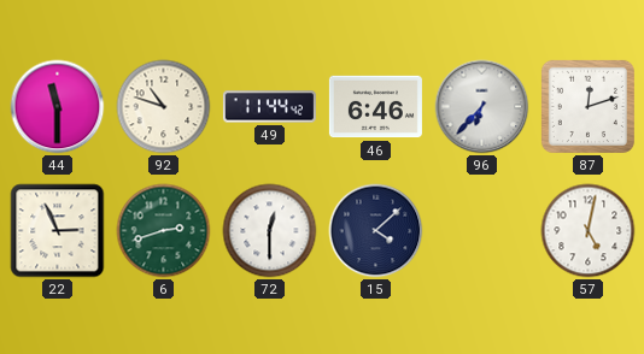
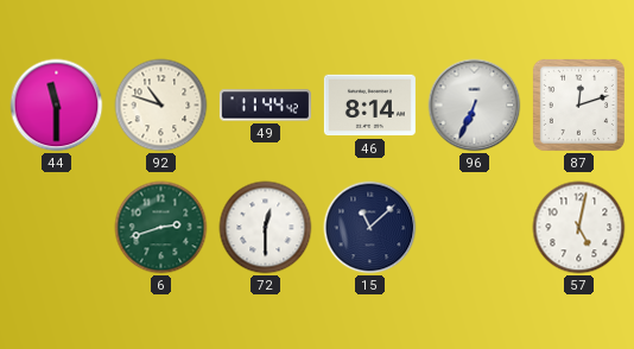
46: 6:46 -> 8:14 (369, 106)
96: 6:37 -> 6:34 (475, 106)
22: 2:56 -> none (58, 231)
15: 4:08 -> 11:08 (370, 228)
